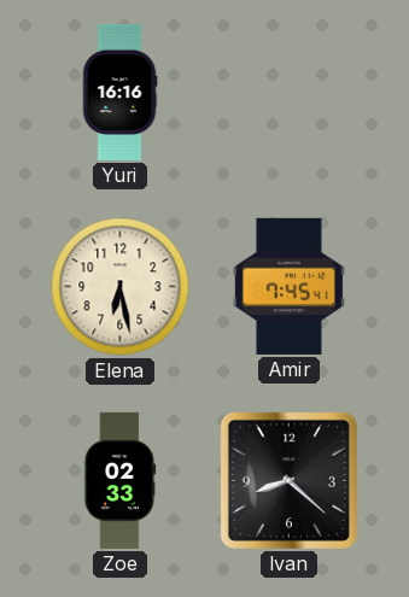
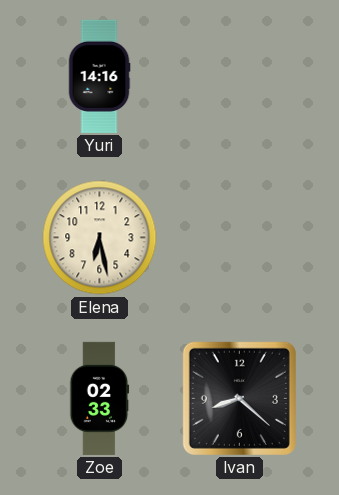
Yuri: 16:16 -> 14:16 (99, 76)
Amir: 7:45 -> none (288, 286)
